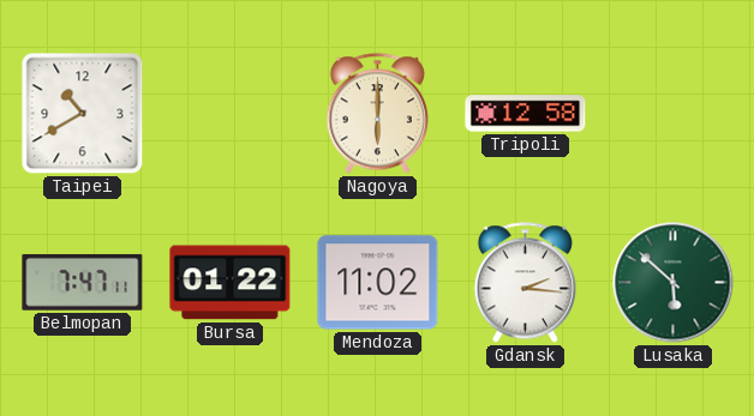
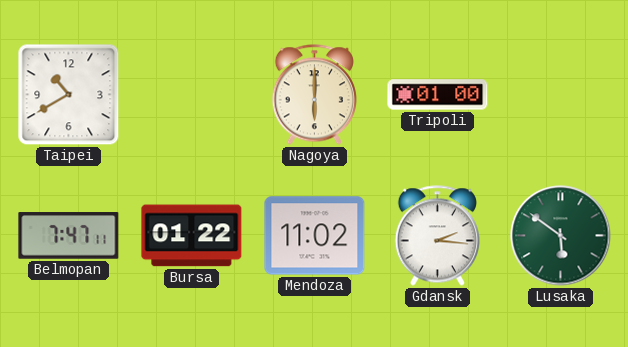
Tripoli: 12:58 -> 01:00 (438, 95)
Lusaka: 5:52 -> 5:51 (561, 236)
